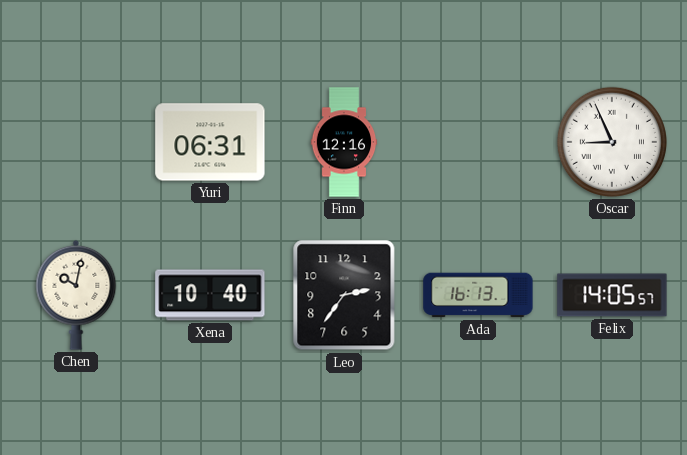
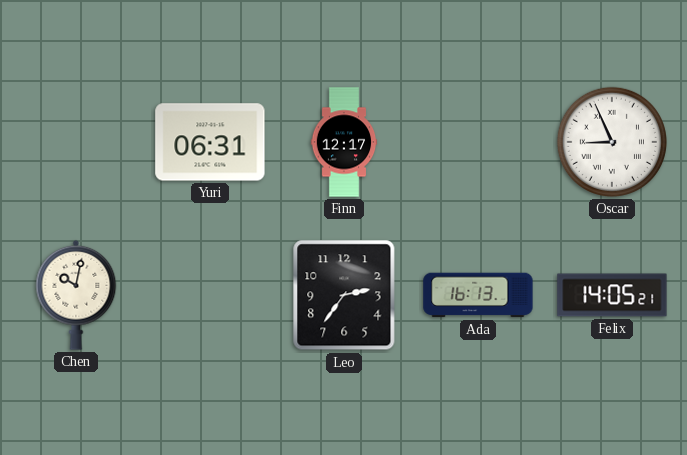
Finn: 12:16 -> 12:17 (344, 142)
Xena: 10:40 -> none (210, 295)
Felix: 14:05:57 -> 14:05:21 (612, 295)
